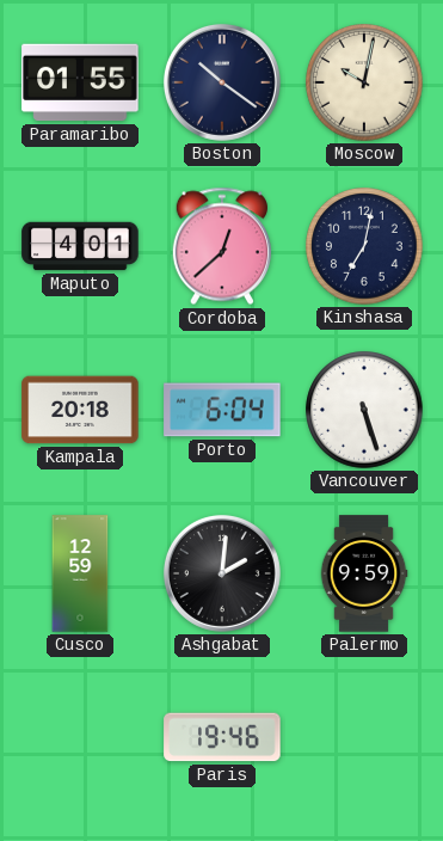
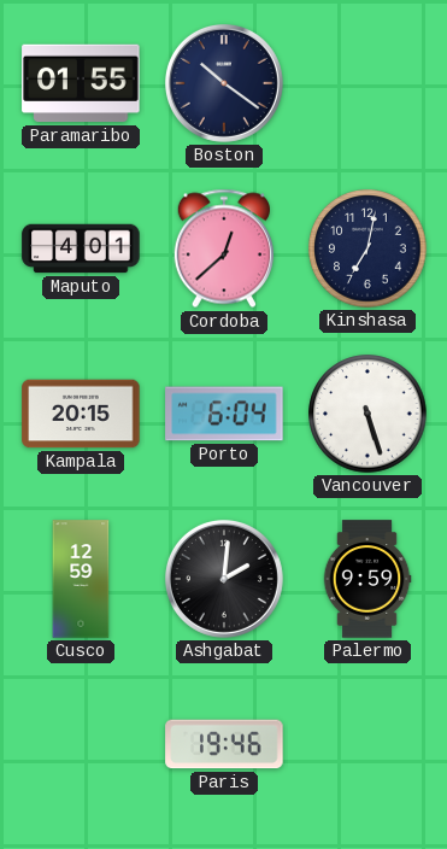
Moscow: 10:02 -> none (364, 82)
Kampala: 20:18 -> 20:15 (81, 414)
